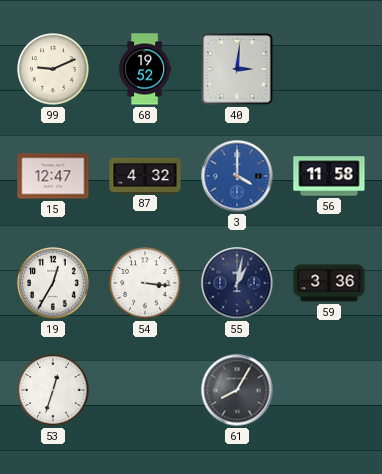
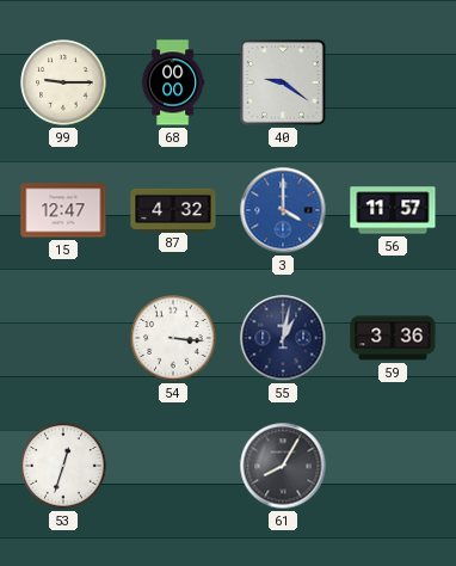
99: 9:11 -> 9:15 (63, 82)
68: 19:52 -> 00:00 (173, 82)
40: 3:01 -> 9:21 (283, 82)
56: 11:58 -> 11:57 (393, 210)
19: 12:35 -> none (53, 283)
